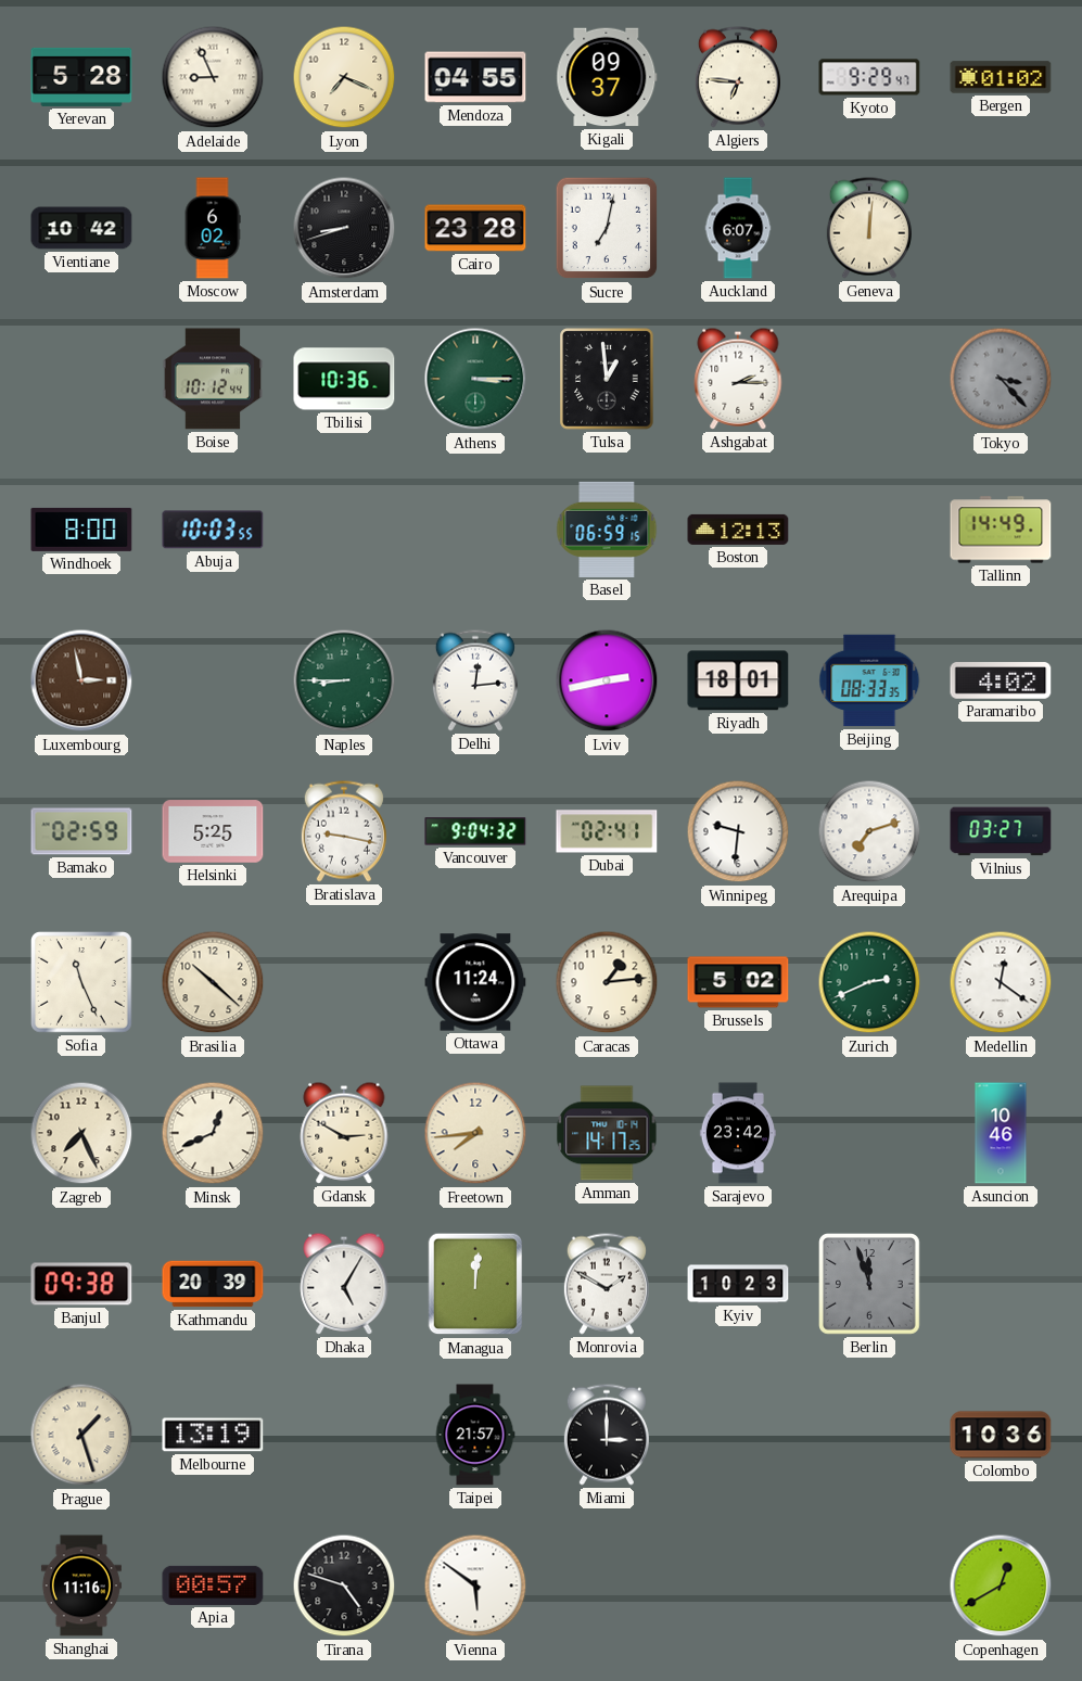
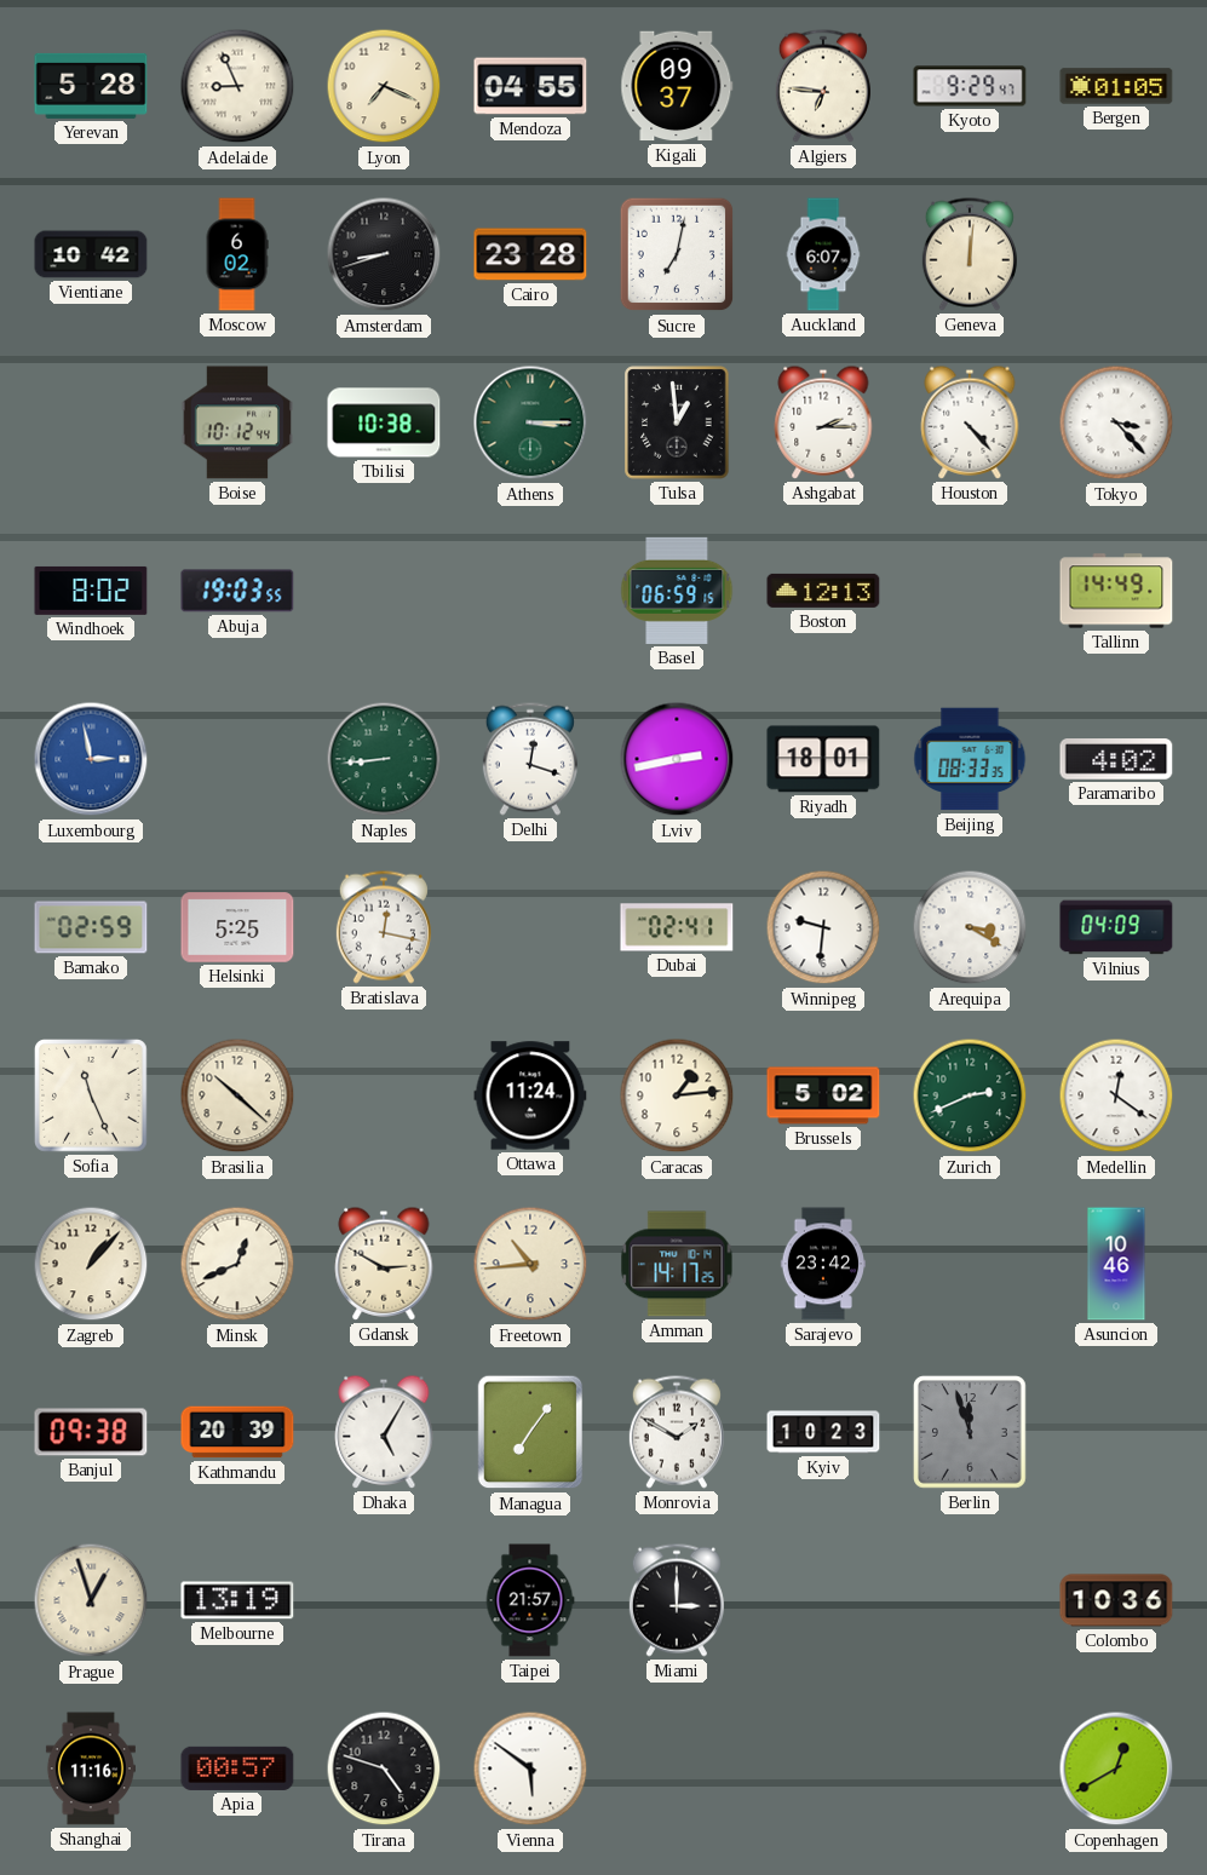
Bergen: 01:02 -> 01:05 (1116, 86)
Tbilisi: 10:36 -> 10:38 (384, 422)
Houston: none -> 4:23 (970, 422)
Tokyo dial: grey -> white (1116, 422)
Windhoek: 8:00 -> 8:02 (91, 591)
Abuja: 10:03 -> 19:03 (237, 591)
Luxembourg dial: brown -> blue (91, 759)
Naples: 8:45 -> 8:44 (384, 759)
Delhi: 12:14 -> 12:18 (530, 759)
Bratislava: 9:17 -> 12:17 (384, 927)
Vancouver: 9:04 -> none (475, 831)
Arequipa: 7:12 -> 3:20 (970, 927)
Vilnius: 03:27 -> 04:09 (1116, 927)
Zagreb: 7:26 -> 1:07 (91, 1264)
Freetown: 7:44 -> 10:44 (530, 1264)
Managua: 12:01 -> 7:06 (530, 1432)
Prague: 1:27 -> 12:57 (91, 1600)
